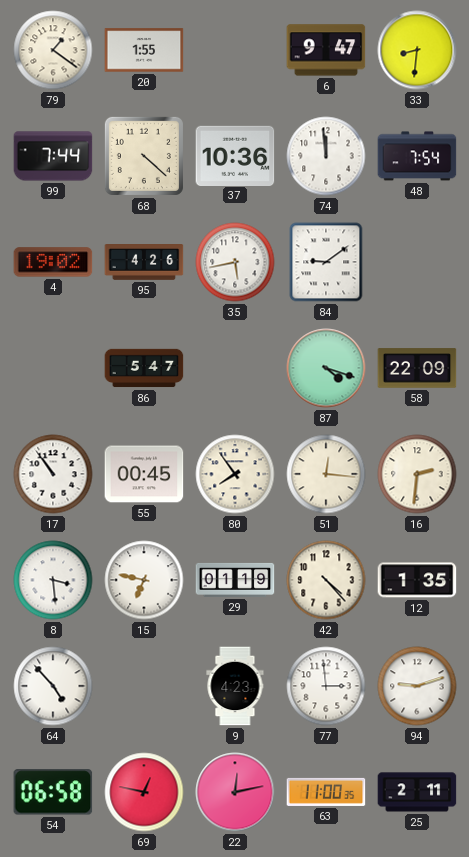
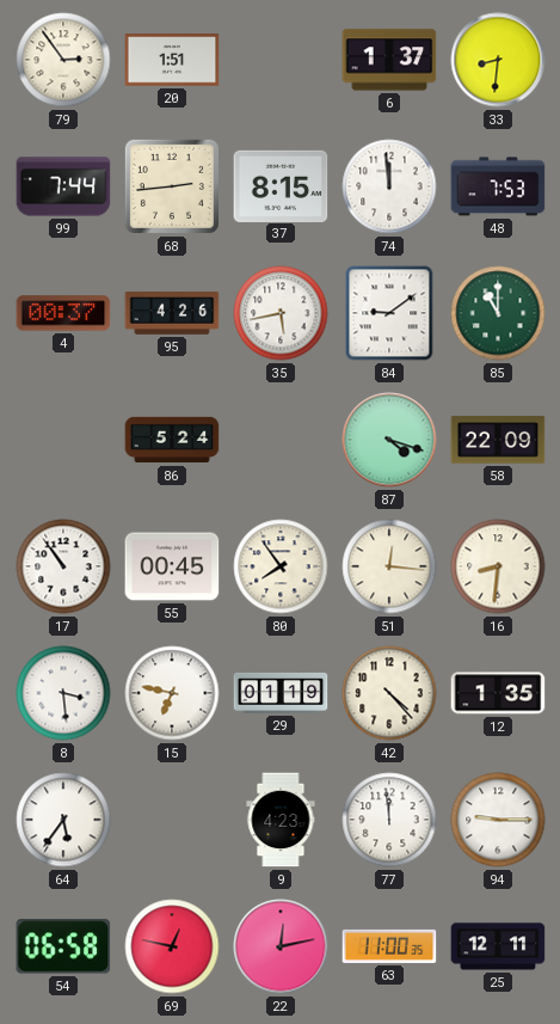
79: 1:21 -> 2:54 (63, 60)
20: 1:55 -> 1:51 (172, 60)
6: 9:47 -> 1:37 (389, 60)
68: 4:22 -> 2:44 (172, 186)
37: 10:36 -> 8:15 (281, 185)
48: 7:54 -> 7:53 (498, 186)
4: 19:02 -> 00:37 (63, 313)
85: none -> 11:00 (498, 313)
86: 5:47 -> 5:24 (172, 440)
16: 2:31 -> 8:31 (498, 566)
64: 4:53 -> 5:36 (63, 820)
77: 2:59 -> 11:59 (389, 820)
94: 9:12 -> 9:15 (498, 820)
25: 2:11 -> 12:11 (498, 946)
